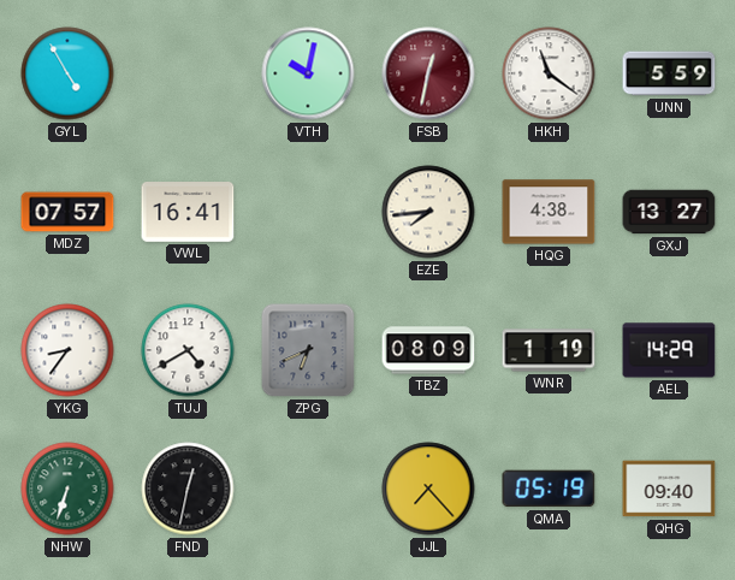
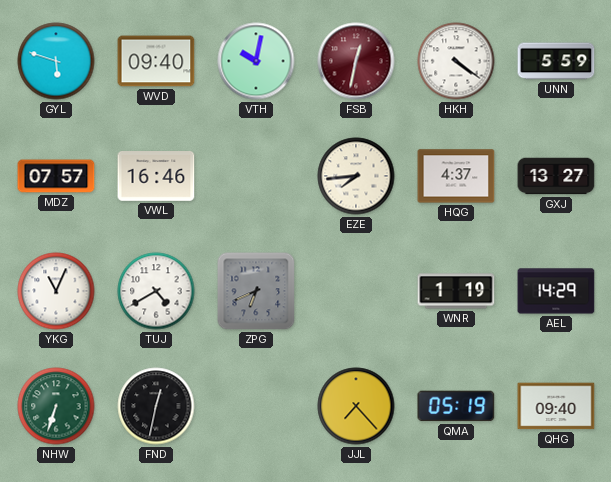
GYL: 4:55 -> 5:48 (56, 61)
WVD: none -> 09:40 (156, 61)
HKH: 11:21 -> 4:21 (456, 61)
VWL: 16:41 -> 16:46 (156, 177)
HQG: 4:38 -> 4:37 (456, 176)
YKG: 8:36 -> 11:04 (56, 291)
TBZ: 08:09 -> none (428, 350)
